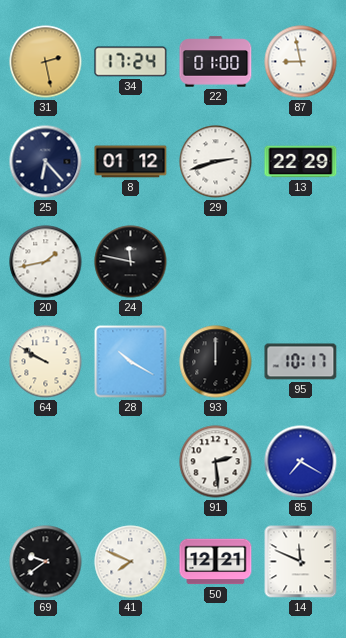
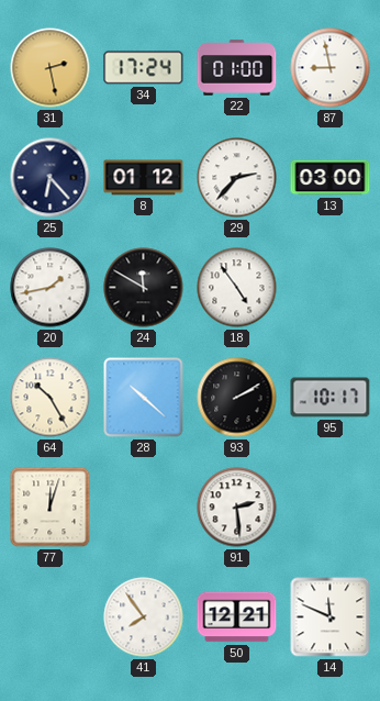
29: 2:42 -> 2:37 (237, 178)
13: 22:29 -> 03:00 (331, 178)
24: 11:47 -> 11:50 (144, 288)
18: none -> 4:54 (237, 288)
64: 9:50 -> 10:25 (51, 398)
28: 10:20 -> 10:22 (144, 398)
93: 12:00 -> 2:10 (237, 398)
77: none -> 12:03 (51, 508)
85: 7:20 -> none (301, 462)
69: 9:39 -> none (46, 562)
41: 7:49 -> 7:54 (144, 617)
